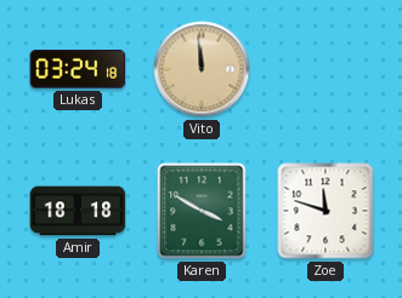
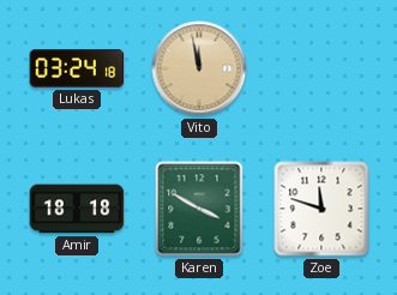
Vito: 11:59 -> 11:58 (199, 68)
